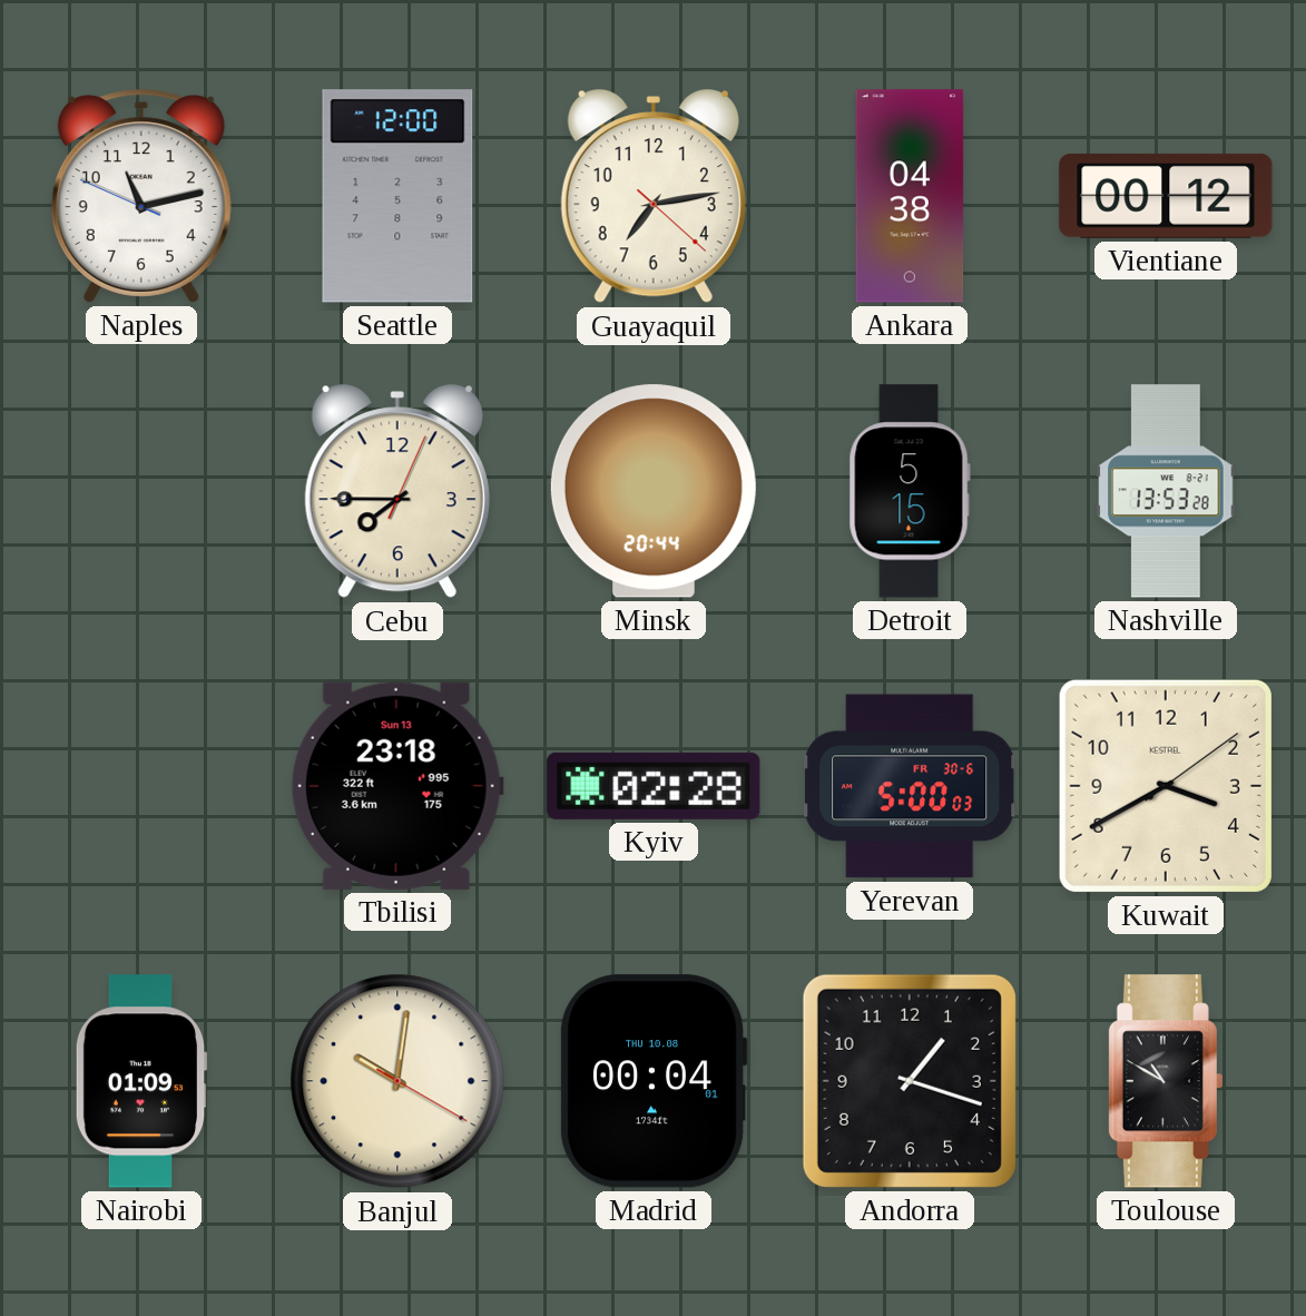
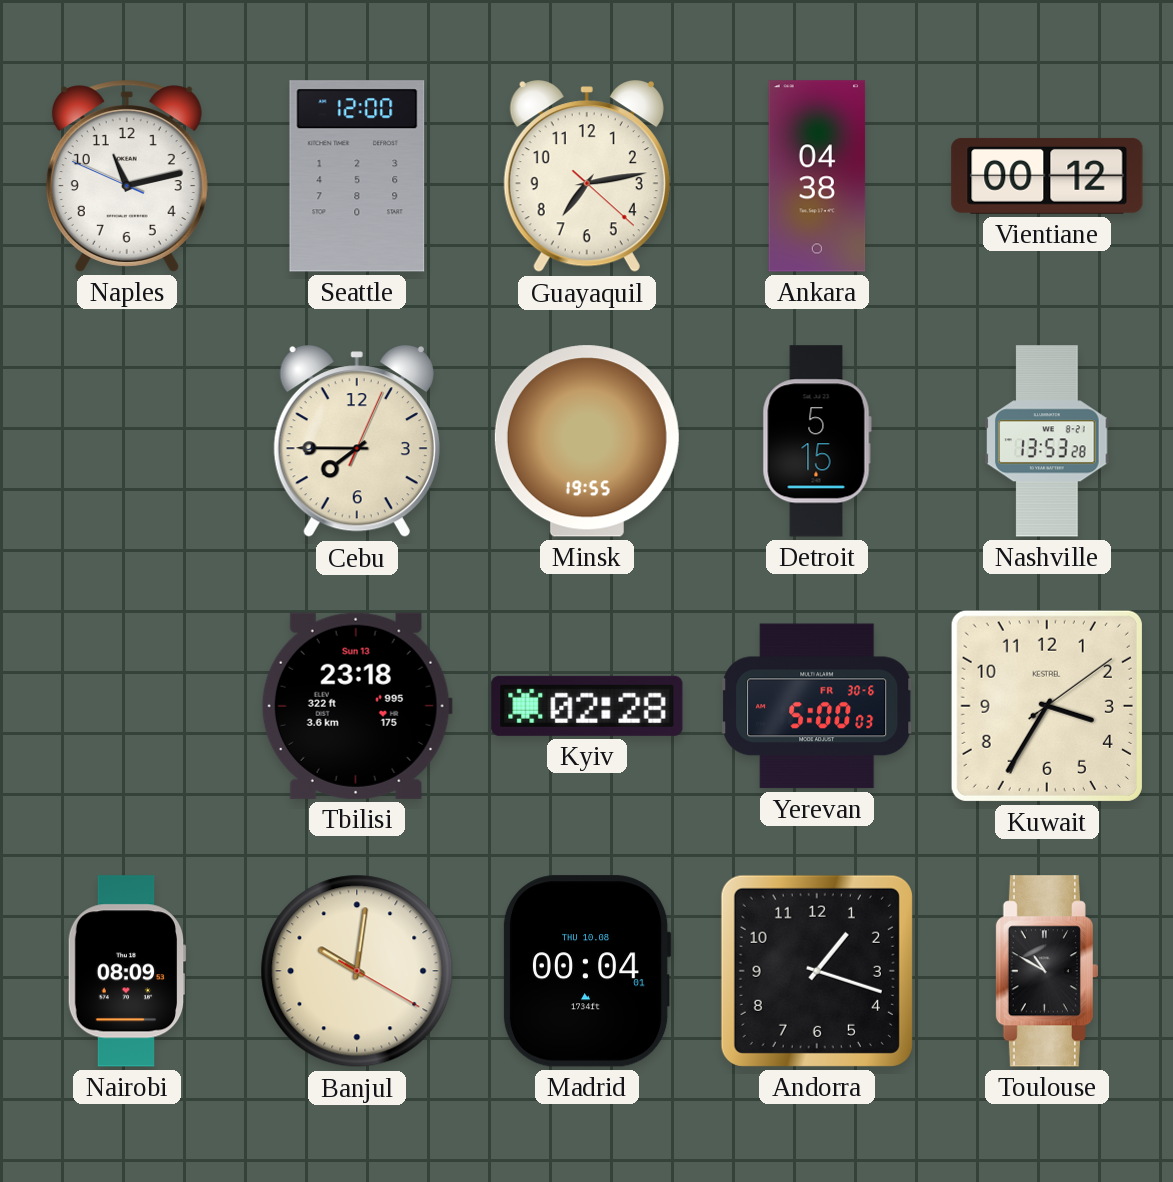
Minsk: 20:44 -> 19:55 (587, 441)
Kuwait: 3:40 -> 3:35 (1047, 706)
Nairobi: 01:09 -> 08:09 (127, 971)
